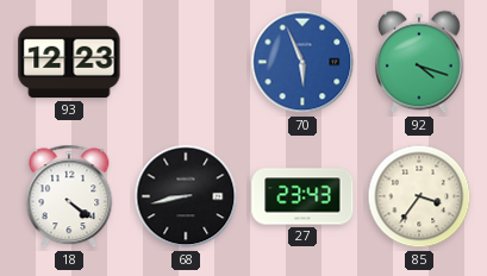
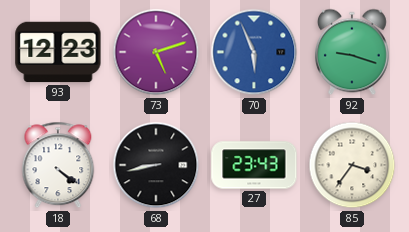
73: none -> 5:12 (156, 52)
92: 4:18 -> 9:18 (352, 52)
